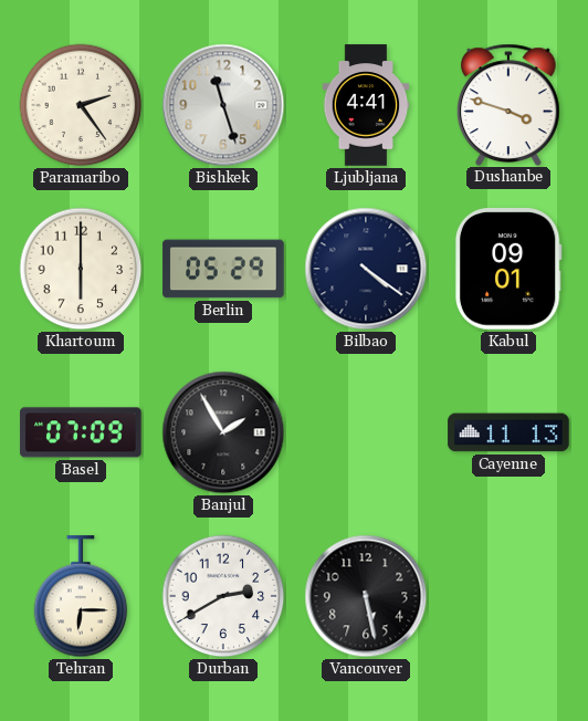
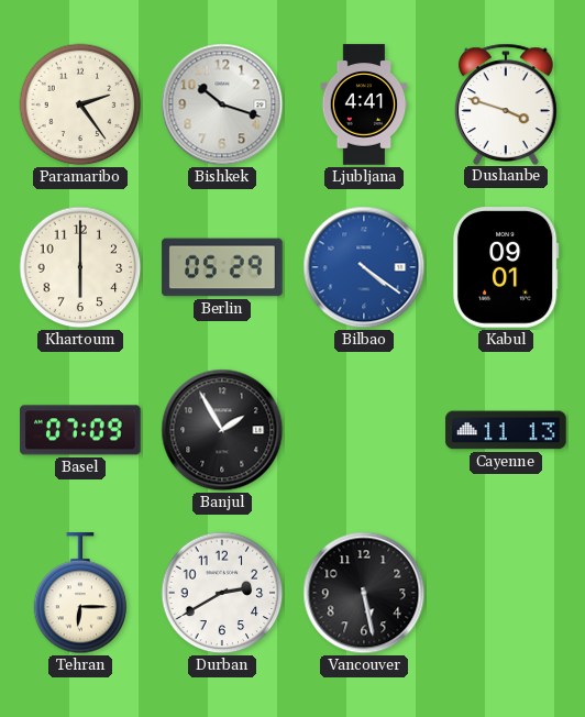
Bishkek: 11:27 -> 10:18 (222, 104)
Bilbao dial: navy -> blue (364, 267)
